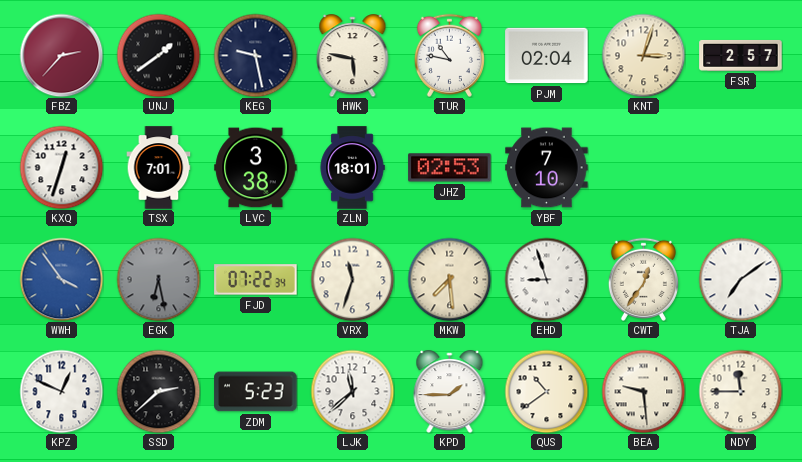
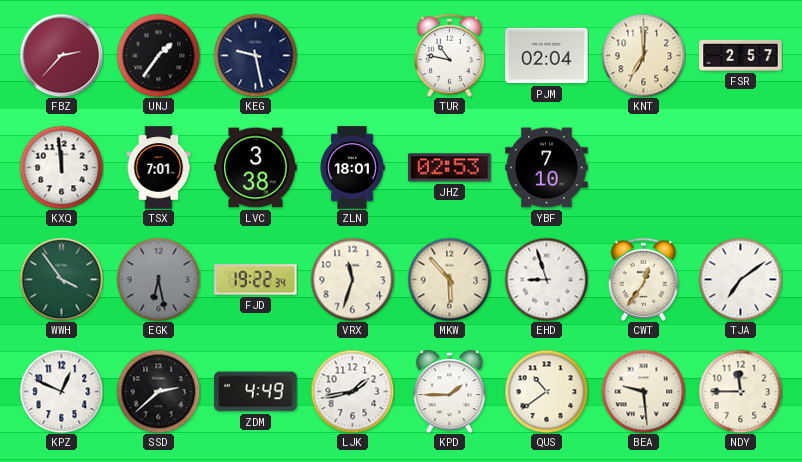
UNJ: 1:39 -> 1:36 (158, 55)
HWK: 5:47 -> none (353, 56)
KNT: 3:03 -> 7:00 (643, 55)
KXQ: 12:33 -> 11:59 (61, 167)
WWH dial: blue -> green (61, 279)
FJD: 07:22 -> 19:22 (256, 280)
MKW: 7:29 -> 5:53 (449, 279)
ZDM: 5:23 -> 4:49 (256, 392)
LJK: 11:38 -> 1:43 (352, 391)
